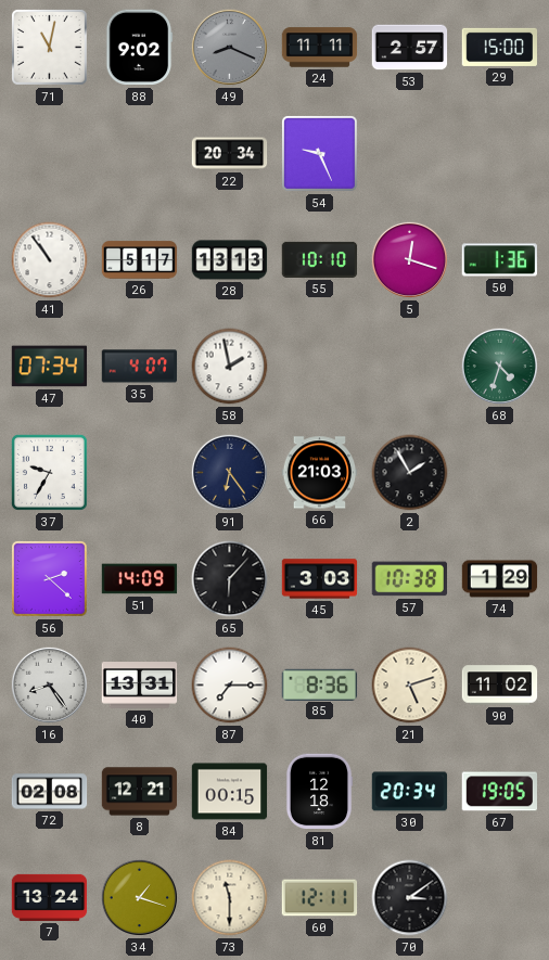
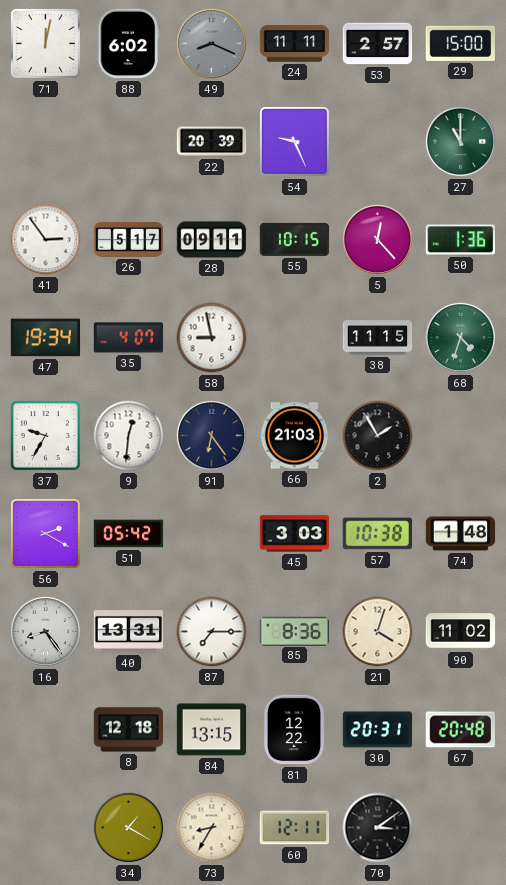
71: 11:02 -> 12:02 (46, 44)
88: 9:02 -> 6:02 (129, 44)
22: 20:34 -> 20:39 (212, 142)
27: none -> 11:00 (460, 141)
41: 10:54 -> 2:54 (46, 240)
28: 13:13 -> 09:11 (212, 240)
55: 10:10 -> 10:15 (295, 239)
5: 12:18 -> 12:23 (377, 239)
47: 07:34 -> 19:34 (46, 338)
58: 1:58 -> 8:58 (212, 338)
38: none -> 11:15 (378, 338)
9: none -> 12:31 (129, 436)
56: 2:22 -> 2:20 (46, 534)
51: 14:09 -> 05:42 (129, 534)
65: 6:07 -> none (230, 579)
74: 1:29 -> 1:48 (461, 534)
21: 5:12 -> 4:03 (378, 632)
72: 02:08 -> none (50, 792)
8: 12:21 -> 12:18 (129, 730)
84: 00:15 -> 13:15 (212, 730)
81: 12:18 -> 12:22 (294, 730)
30: 20:34 -> 20:31 (378, 730)
67: 19:05 -> 20:48 (460, 730)
7: 13:24 -> none (50, 897)
34: 1:18 -> 1:20 (128, 827)
73: 11:30 -> 8:35 (212, 828)
